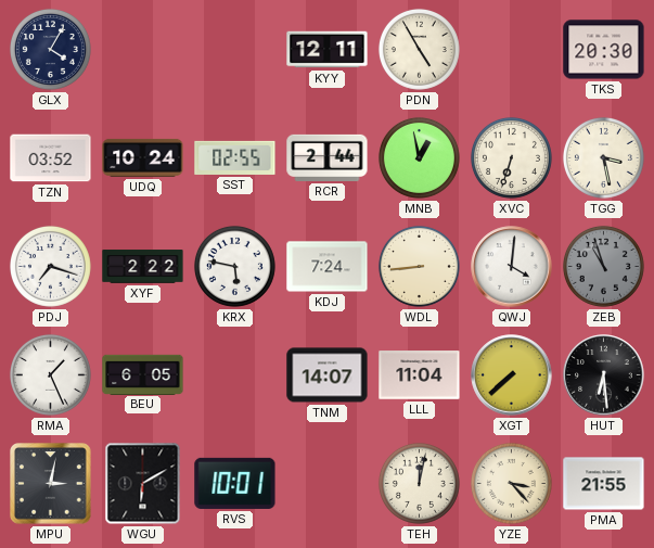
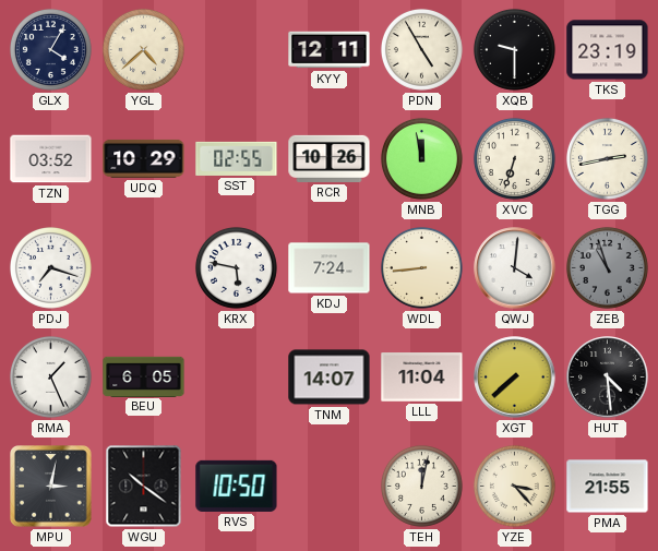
YGL: none -> 4:38 (143, 49)
XQB: none -> 9:30 (514, 49)
TKS: 20:30 -> 23:19 (608, 50)
UDQ: 10:24 -> 10:29 (144, 158)
RCR: 2:44 -> 10:26 (330, 158)
MNB: 12:58 -> 11:58 (421, 158)
TGG: 3:28 -> 2:43 (607, 158)
XYF: 2:22 -> none (143, 267)
HUT: 6:29 -> 4:29 (608, 378)
WGU: 6:10 -> 10:21 (144, 487)
RVS: 10:01 -> 10:50 (237, 486)
